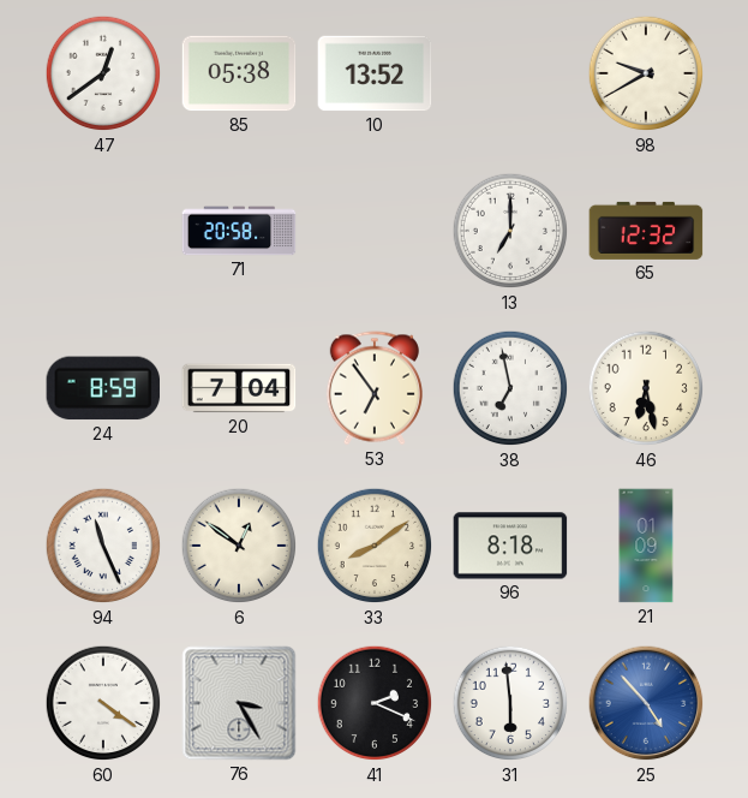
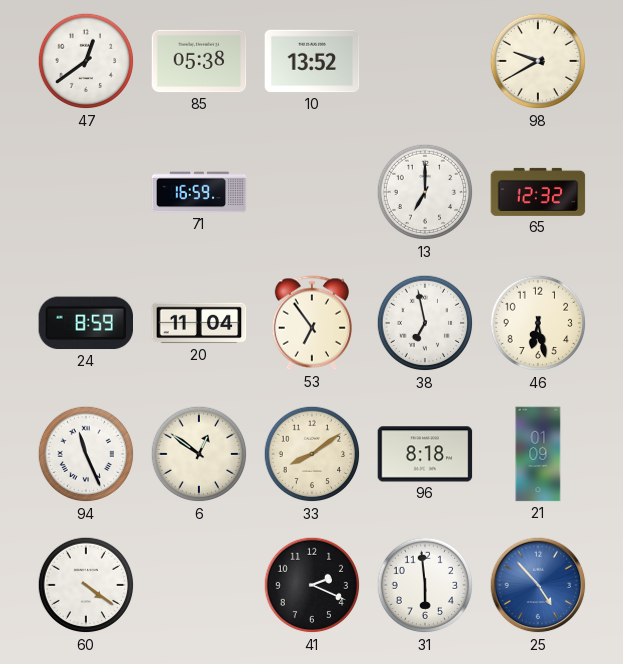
71: 20:58 -> 16:59 (199, 192)
20: 7:04 -> 11:04 (199, 323)
76: 3:25 -> none (239, 703)
